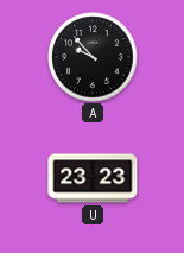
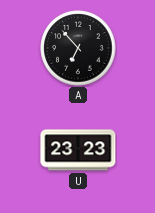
A: 9:53 -> 6:53 (78, 48)
